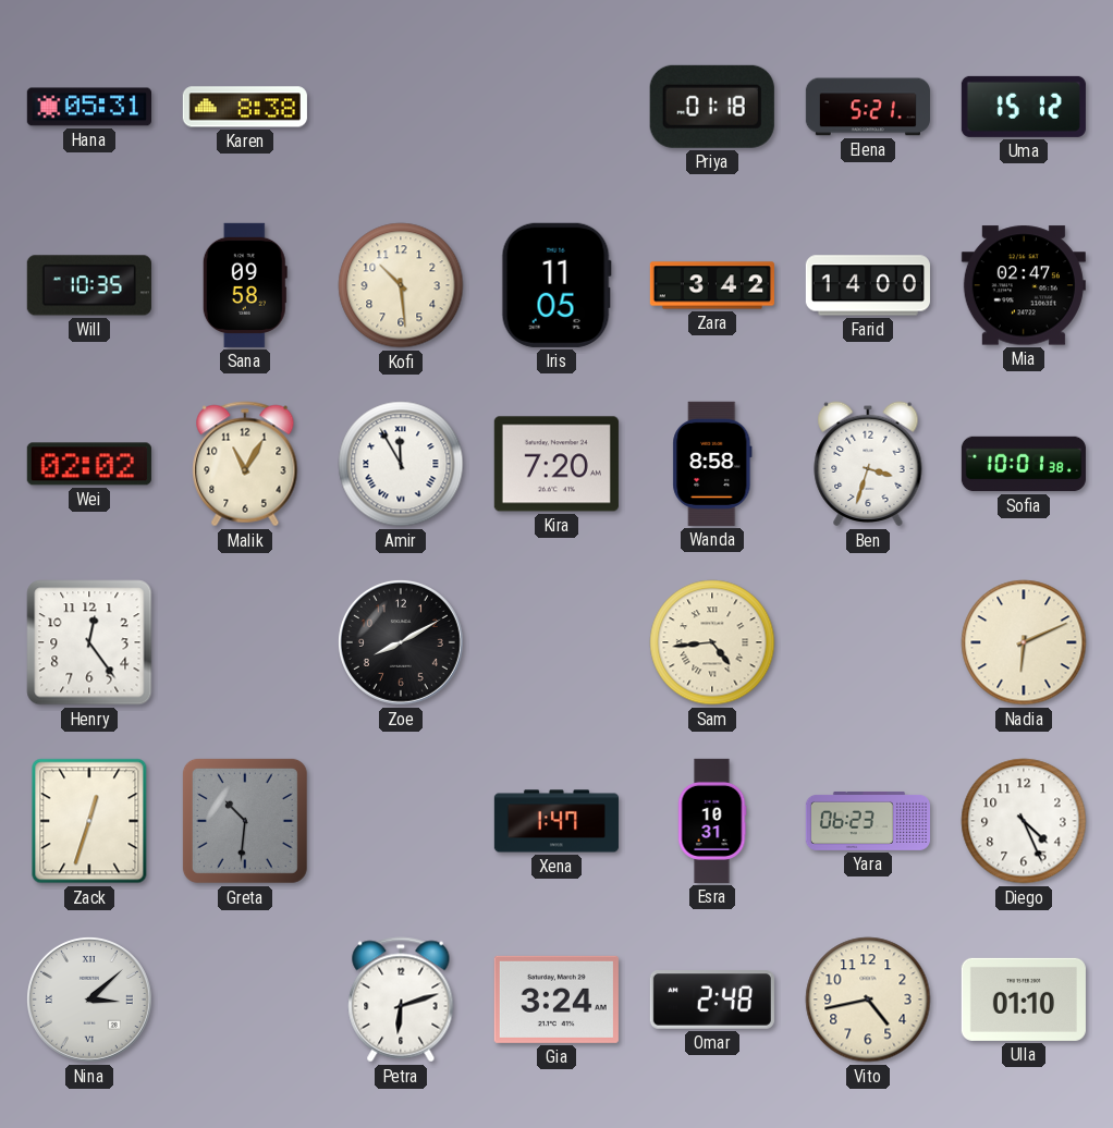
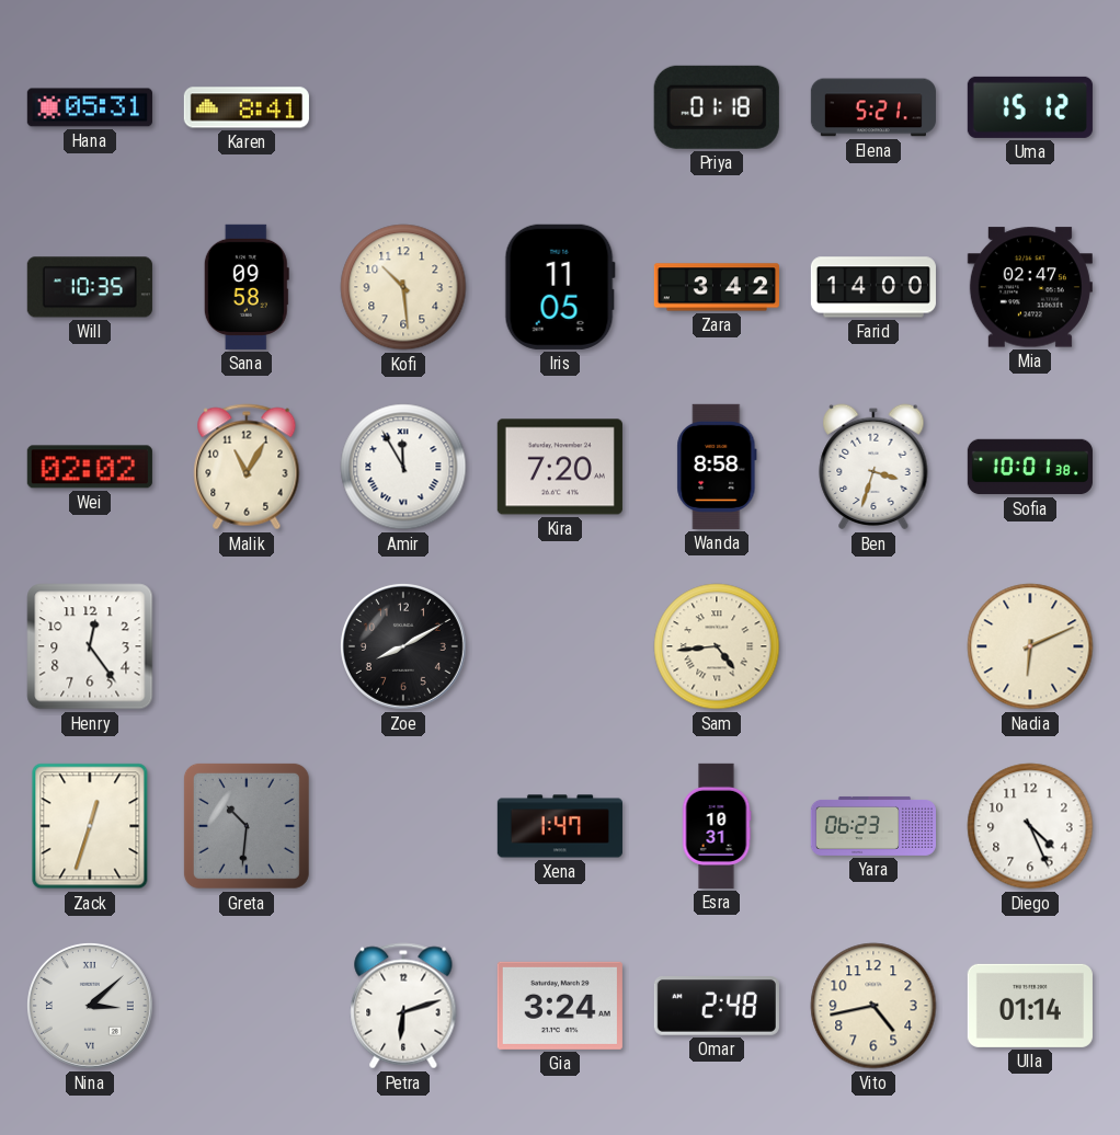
Karen: 8:38 -> 8:41 (247, 107)
Ulla: 01:10 -> 01:14 (1030, 1006)
